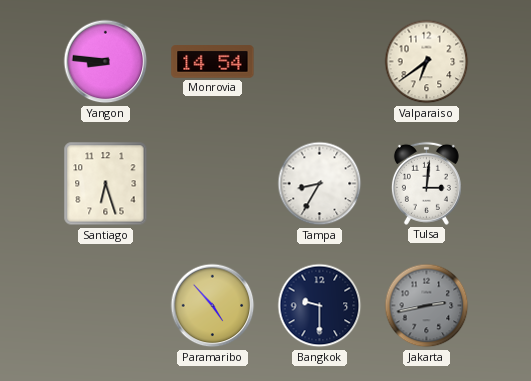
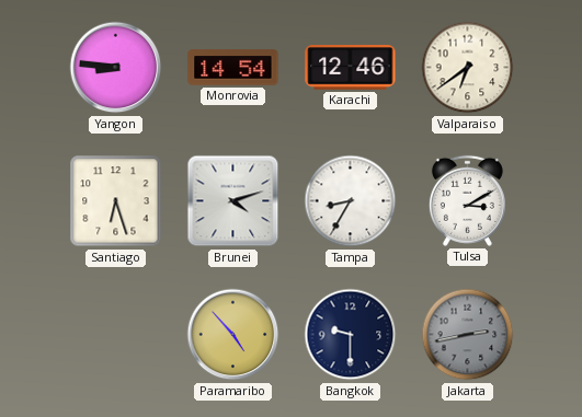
Karachi: none -> 12:46 (351, 68)
Brunei: none -> 4:12 (233, 201)
Tulsa: 3:01 -> 3:10 (467, 200)
